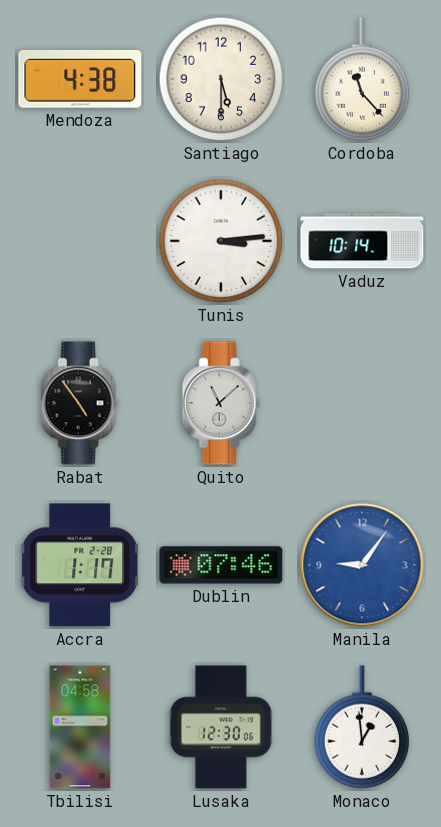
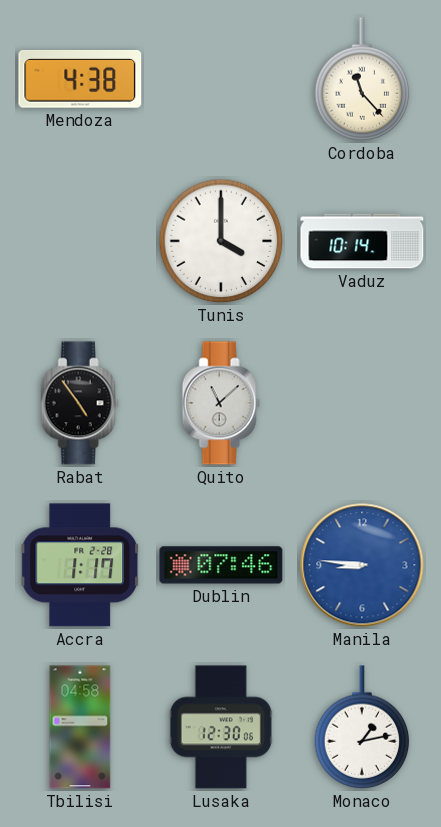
Santiago: 5:30 -> none (221, 79)
Tunis: 3:14 -> 4:00 (221, 241)
Manila: 9:06 -> 8:46 (362, 565)
Monaco: 12:59 -> 1:13 (362, 727)
